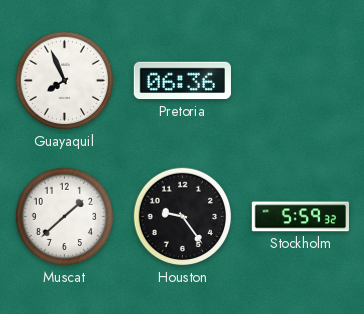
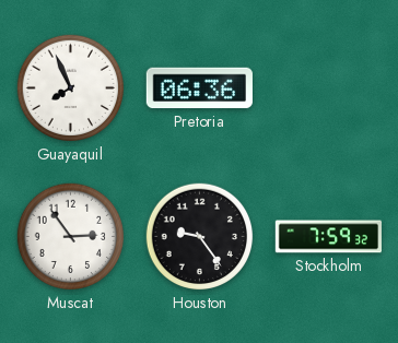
Muscat: 1:38 -> 2:54 (71, 237)
Stockholm: 5:59 -> 7:59 (328, 237)
